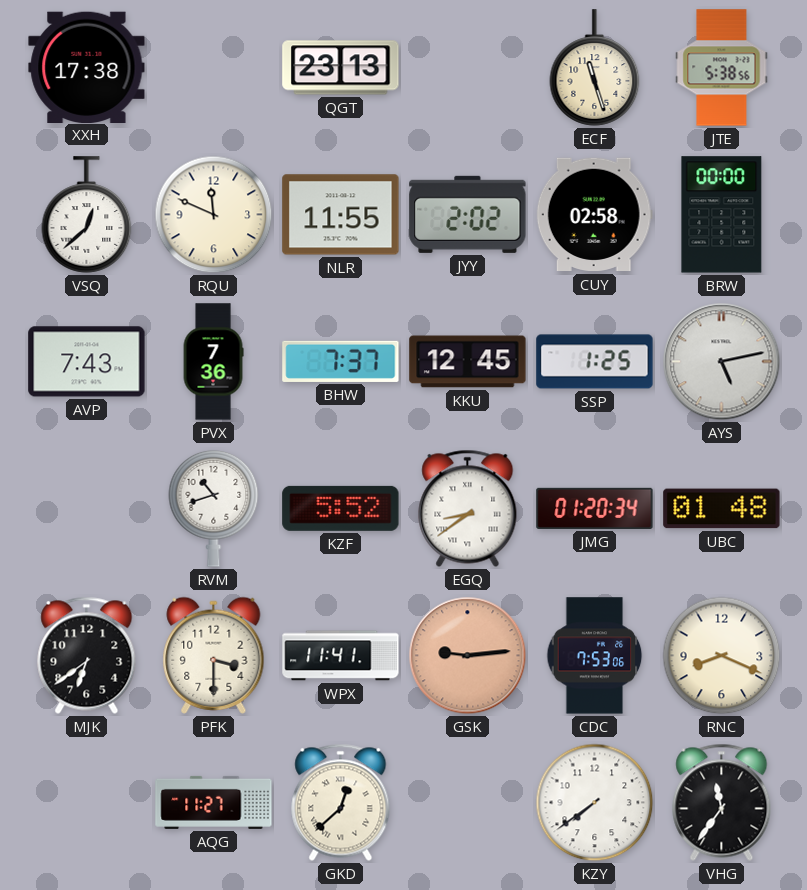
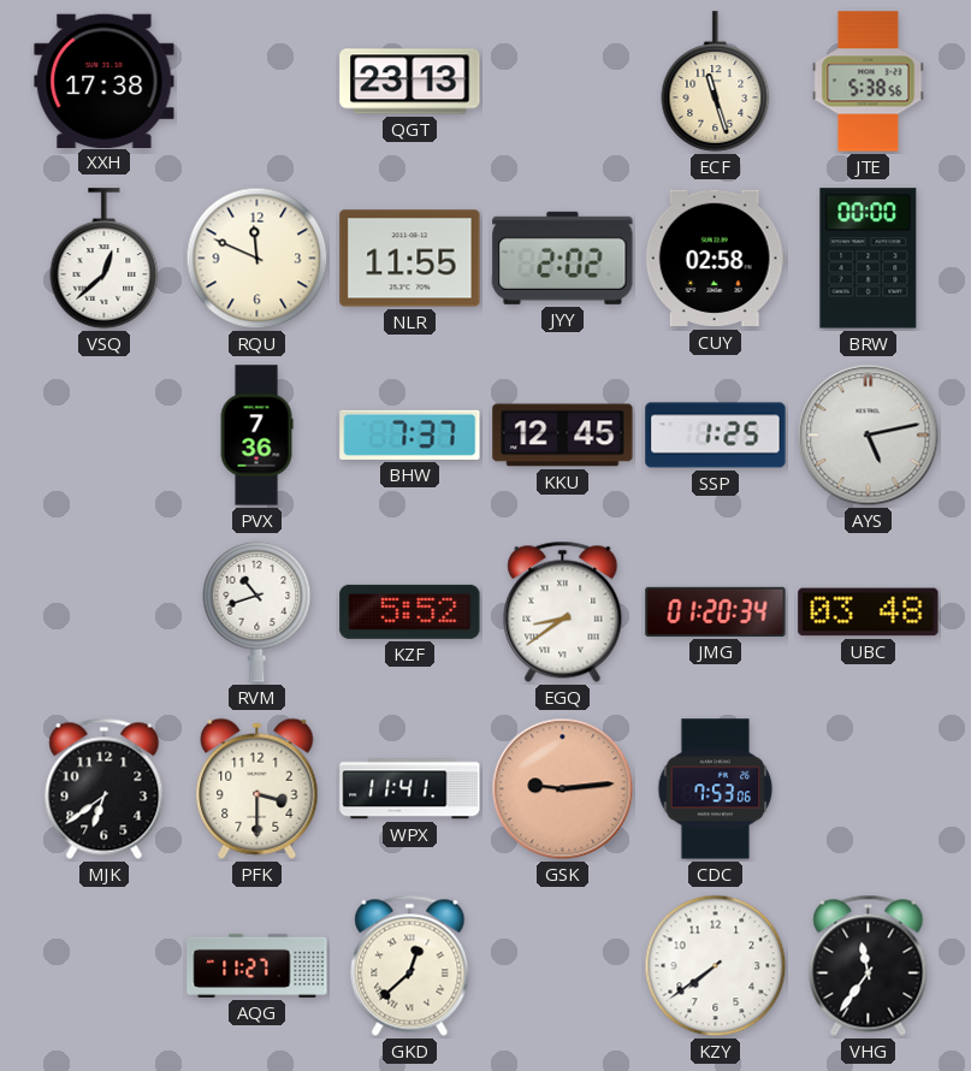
AVP: 7:43 -> none (87, 362)
UBC: 01:48 -> 03:48 (869, 613)
RNC: 8:19 -> none (722, 656)
